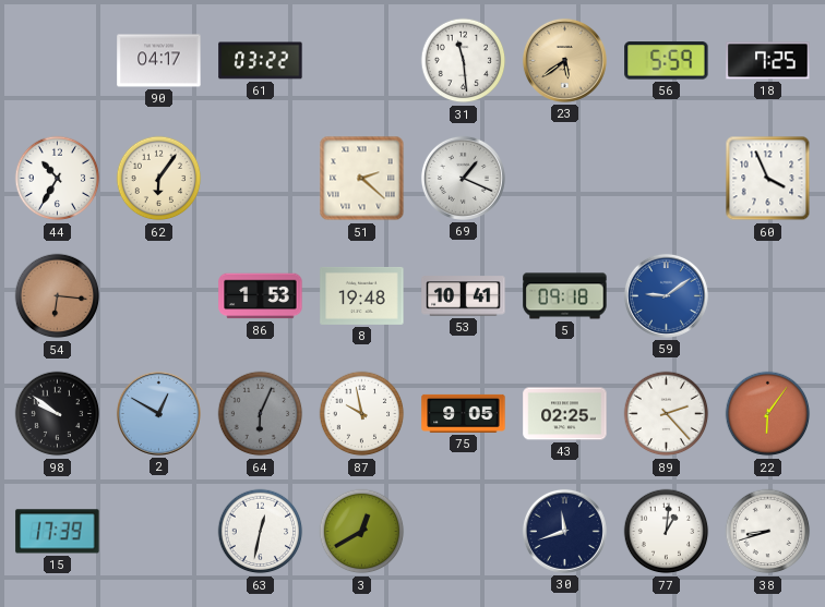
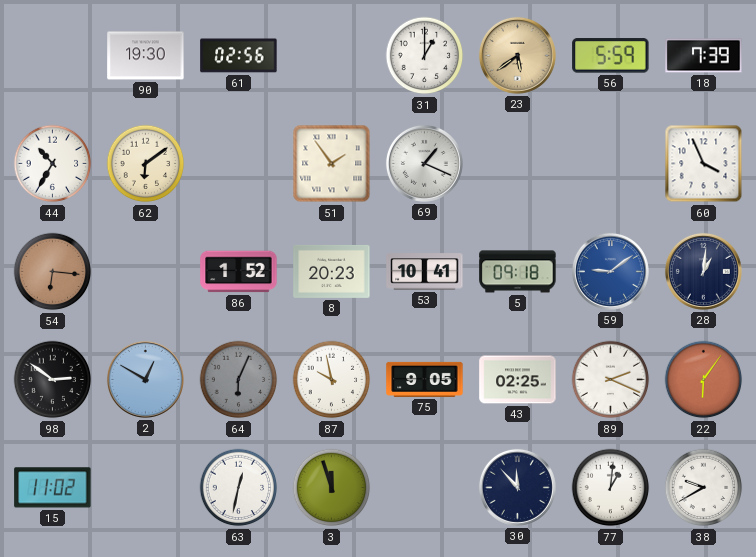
90: 04:17 -> 19:30 (146, 56)
61: 03:22 -> 02:56 (239, 56)
31: 11:29 -> 1:00 (425, 56)
18: 7:25 -> 7:39 (704, 56)
62: 6:06 -> 6:09 (146, 164)
51: 2:22 -> 1:54 (332, 164)
86: 1:53 -> 1:52 (239, 272)
8: 19:48 -> 20:23 (332, 271)
28: none -> 1:01 (703, 271)
98: 9:51 -> 2:51 (53, 380)
89: 2:23 -> 2:19 (611, 380)
15: 17:39 -> 11:02 (53, 488)
3: 12:40 -> 11:57 (332, 488)
30: 11:42 -> 11:53 (517, 487)
38: 8:42 -> 9:40 (704, 488)
